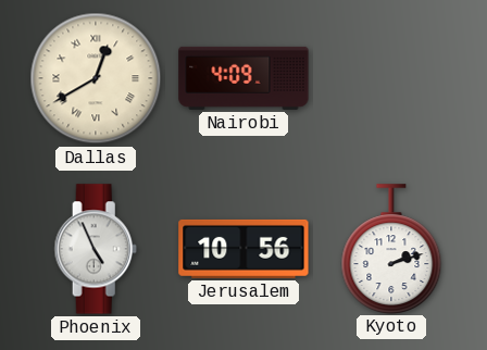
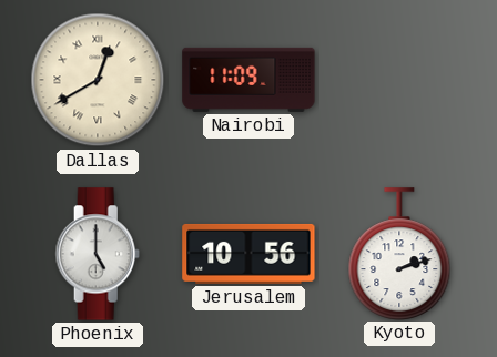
Nairobi: 4:09 -> 11:09 (248, 80)
Phoenix: 4:56 -> 5:00 (98, 254)
